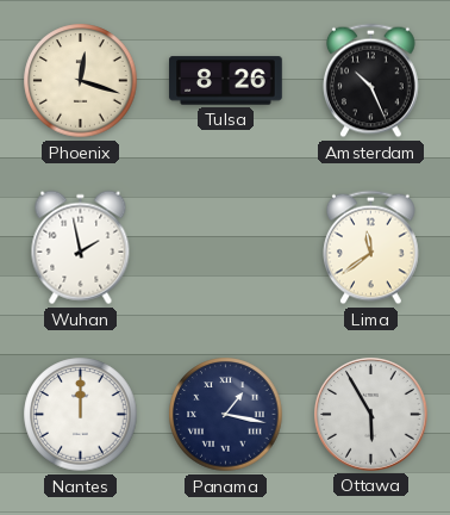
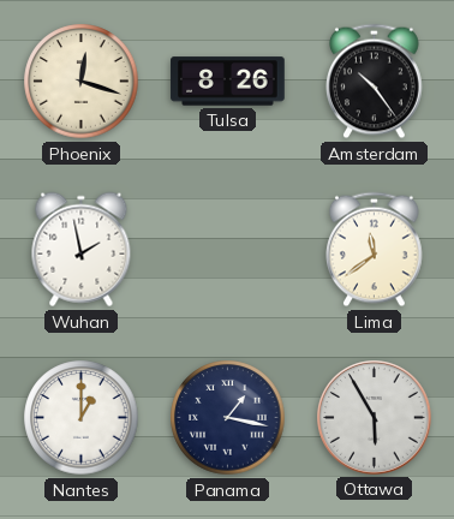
Amsterdam: 10:26 -> 10:24 (375, 82)
Nantes: 12:00 -> 1:00 (82, 418)
